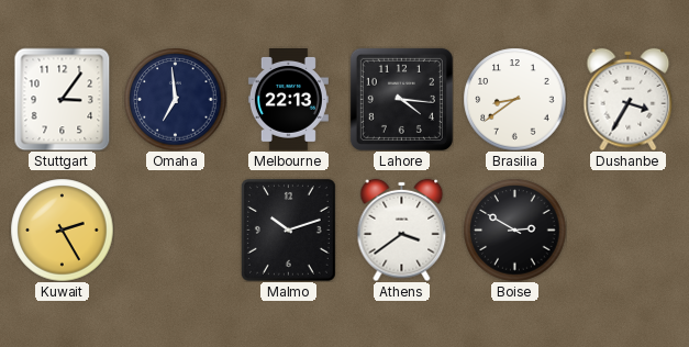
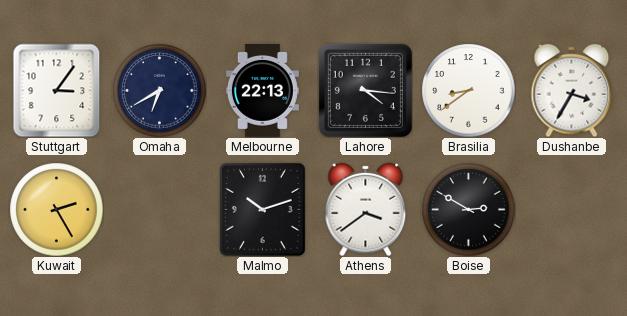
Omaha: 6:59 -> 6:40 (159, 90)
